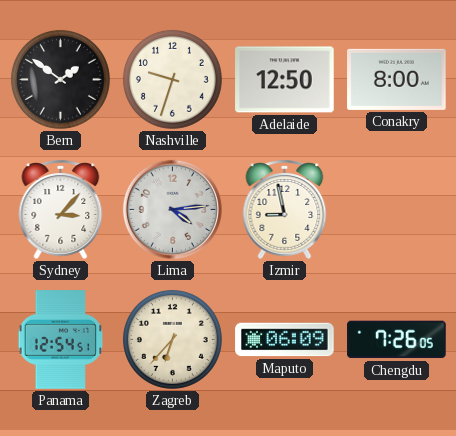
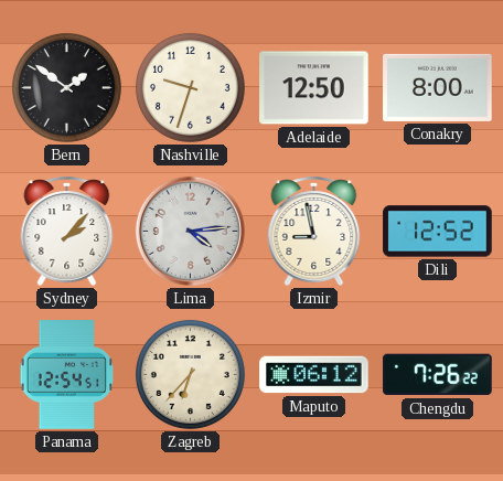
Sydney: 3:07 -> 2:07 (67, 231)
Dili: none -> 12:52 (438, 232)
Maputo: 06:09 -> 06:12 (314, 375)
Chengdu: 7:26:05 -> 7:26:22 (438, 375)
